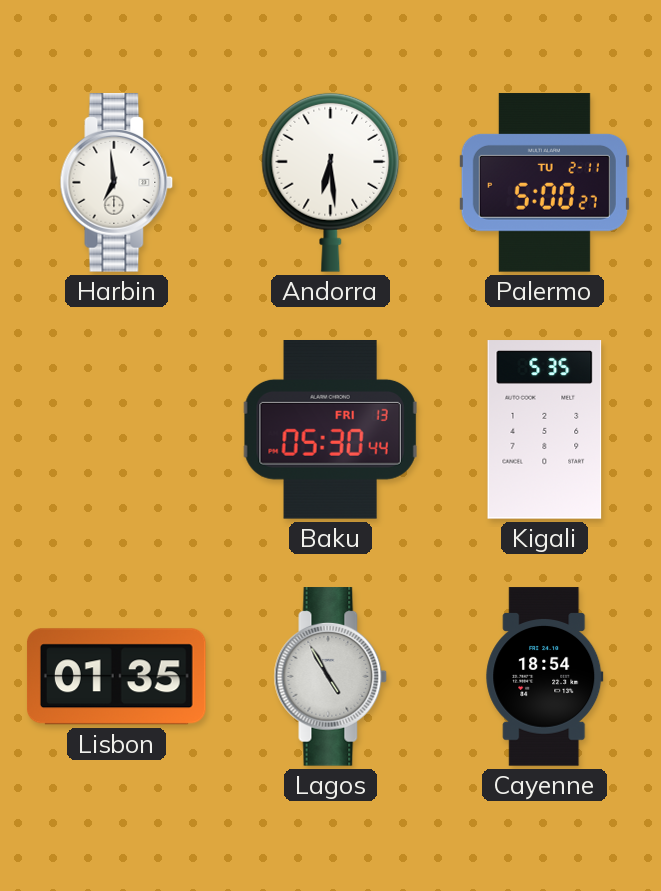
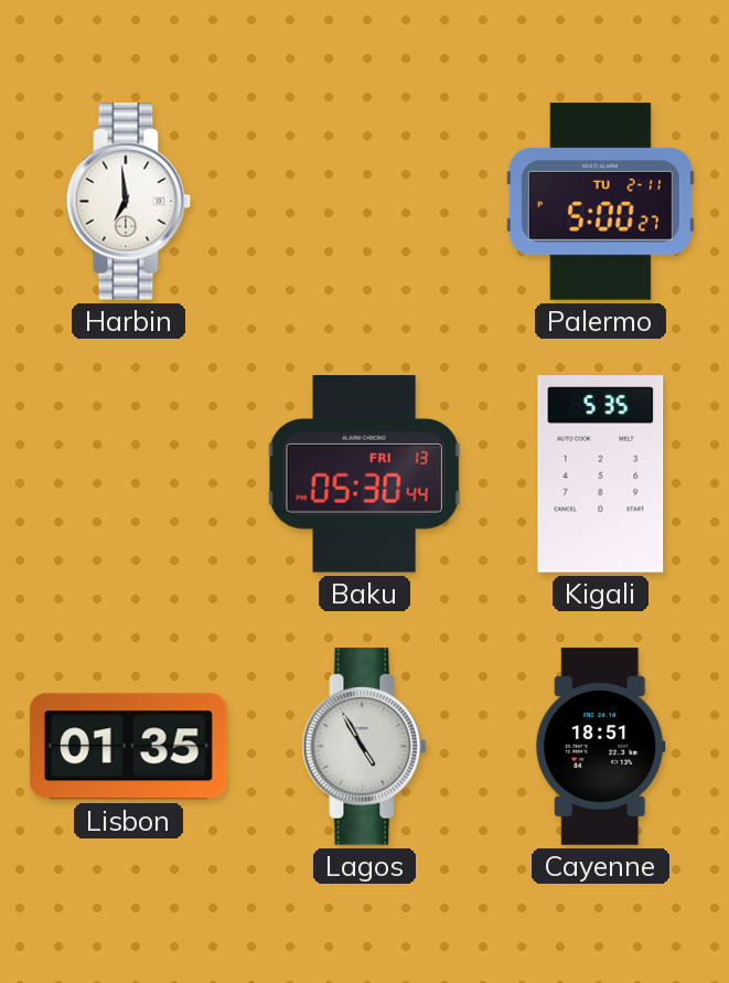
Andorra: 6:29 -> none (331, 182)
Cayenne: 18:54 -> 18:51 (601, 747)
